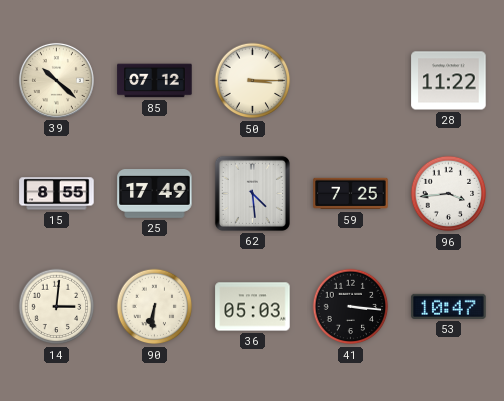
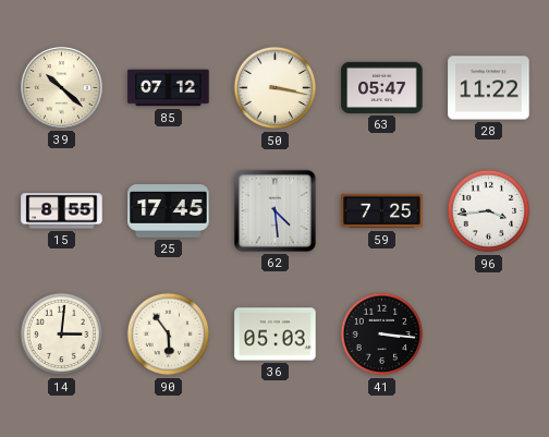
50: 3:15 -> 3:17 (276, 88)
63: none -> 05:47 (382, 87)
25: 17:49 -> 17:45 (169, 211)
90: 6:31 -> 5:54 (169, 335)
53: 10:47 -> none (449, 306)
